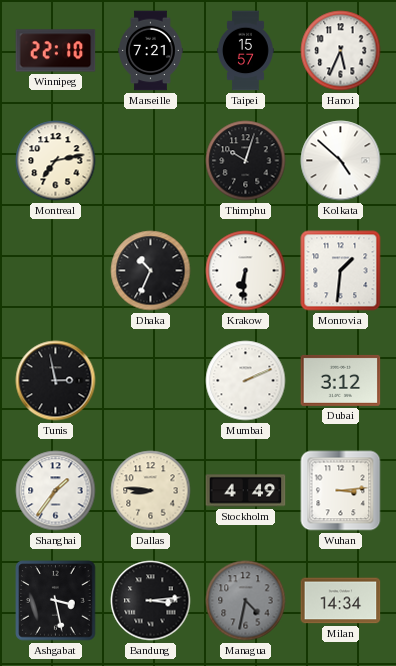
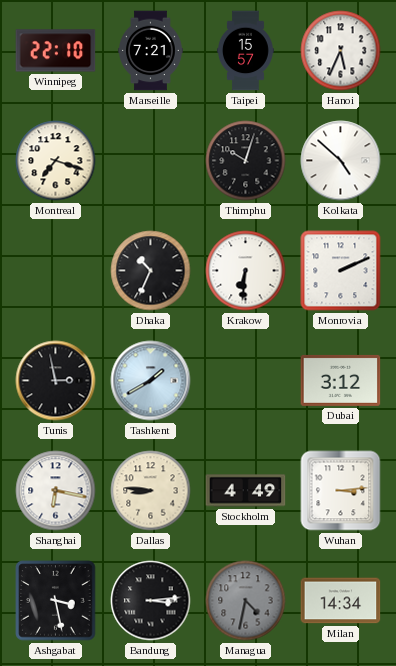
Montreal: 7:13 -> 7:18 (56, 161)
Monrovia: 1:31 -> 2:11 (341, 271)
Tashkent: none -> 1:40 (151, 381)
Mumbai: 2:11 -> none (246, 381)
Shanghai: 1:36 -> 6:17 (56, 491)
